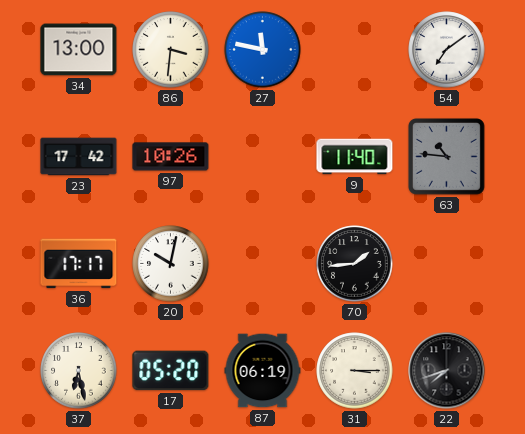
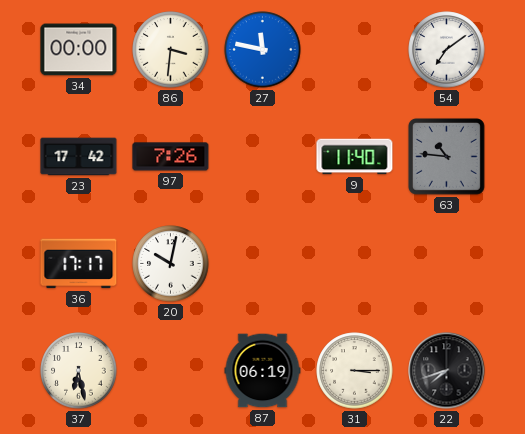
34: 13:00 -> 00:00 (79, 50)
97: 10:26 -> 7:26 (171, 157)
70: 1:44 -> none (355, 264)
17: 05:20 -> none (171, 371)
